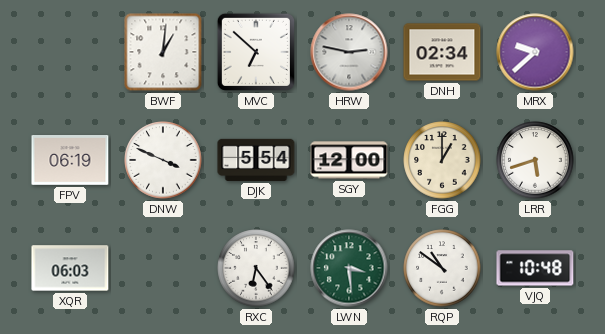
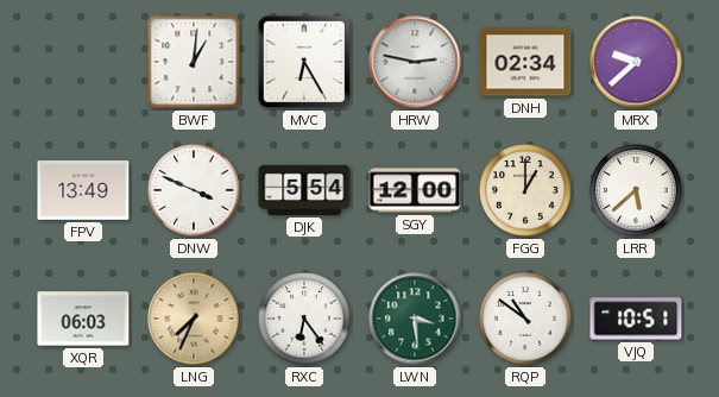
MVC: 6:52 -> 6:25 (304, 62)
FPV: 06:19 -> 13:49 (83, 191)
LRR: 5:42 -> 5:38 (636, 190)
LNG: none -> 7:34 (194, 319)
VJQ: 10:48 -> 10:51 (636, 319)
